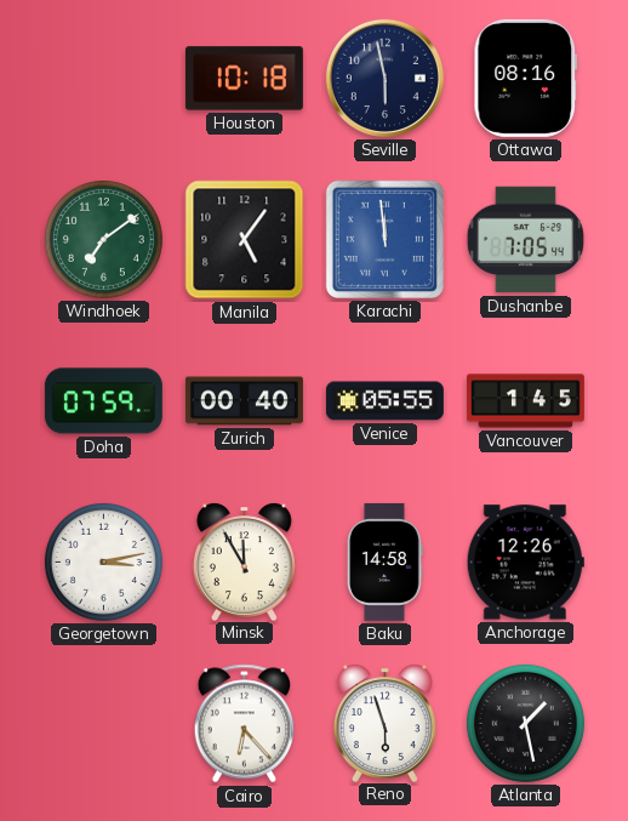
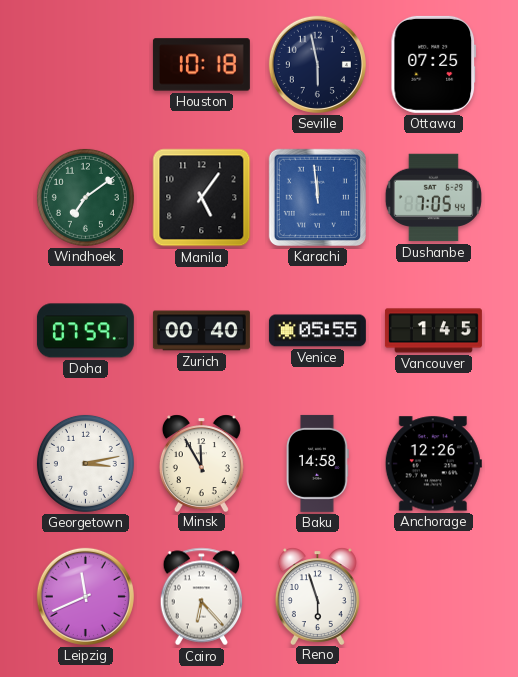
Ottawa: 08:16 -> 07:25 (433, 64)
Leipzig: none -> 11:41 (85, 596)
Atlanta: 1:28 -> none (525, 723)
